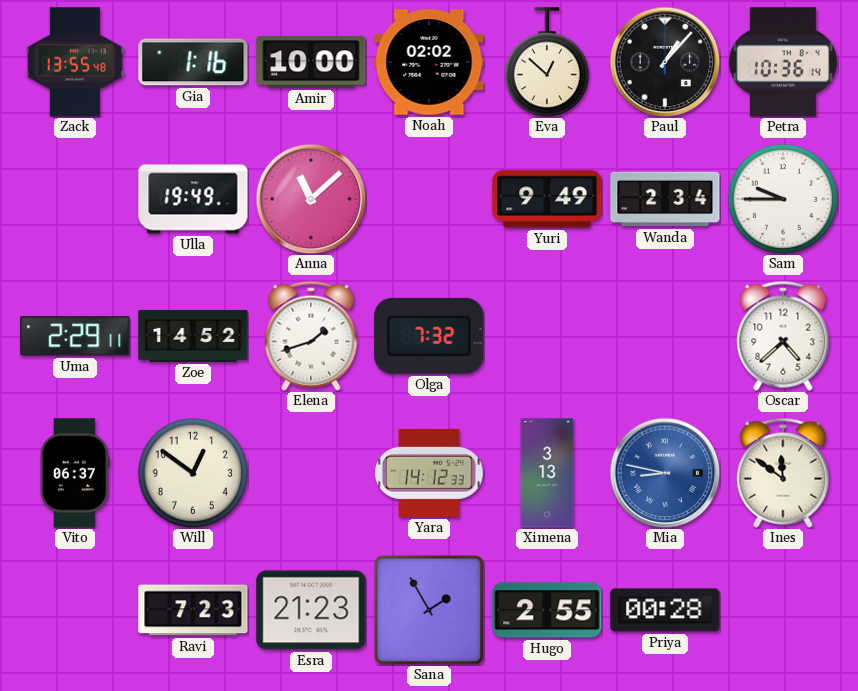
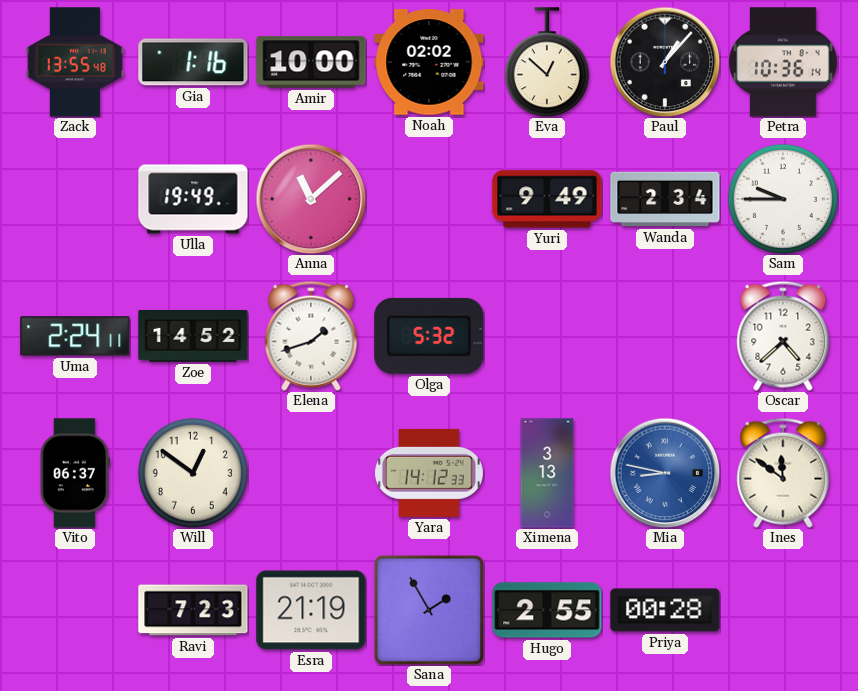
Uma: 2:29 -> 2:24 (75, 336)
Olga: 7:32 -> 5:32 (429, 336)
Esra: 21:23 -> 21:19 (311, 610)
